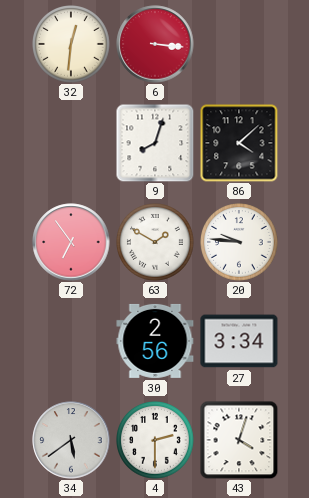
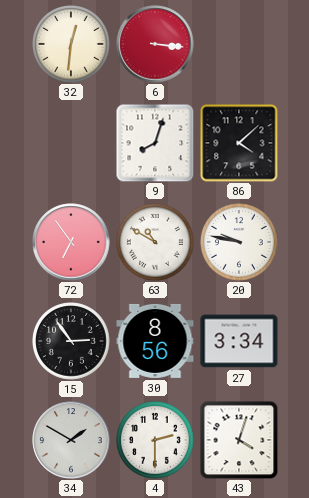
63: 1:50 -> 10:50 (156, 243)
20: 9:46 -> 9:47 (240, 243)
15: none -> 2:54 (72, 342)
30: 2:56 -> 8:56 (155, 341)
34: 5:39 -> 1:50 (71, 440)
